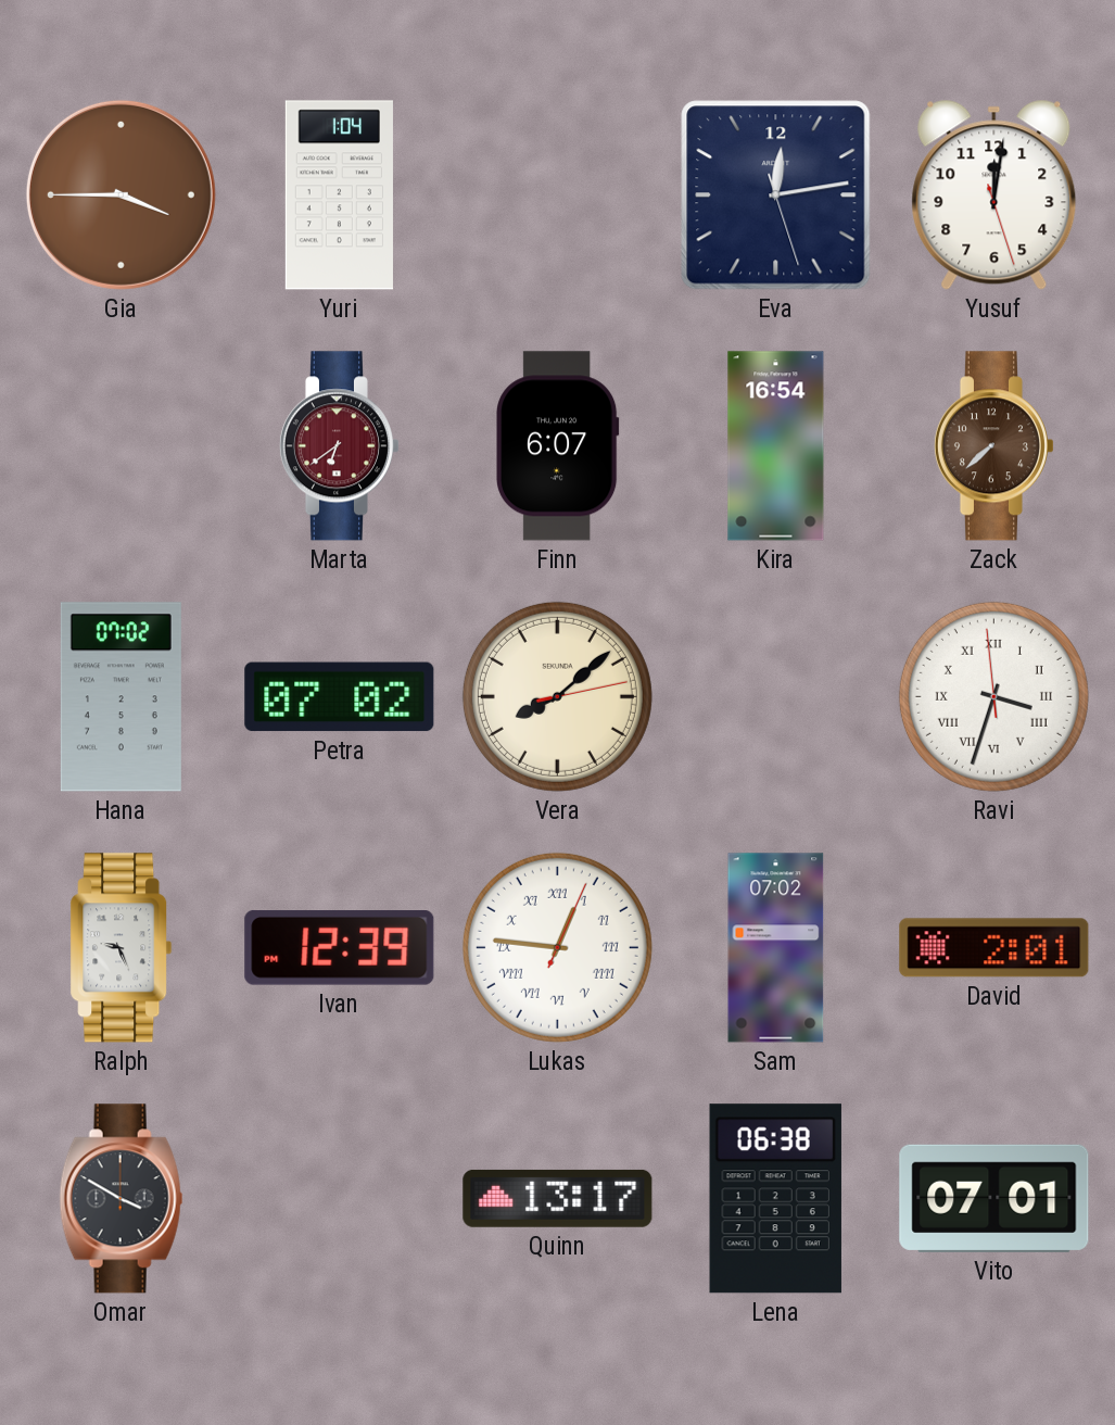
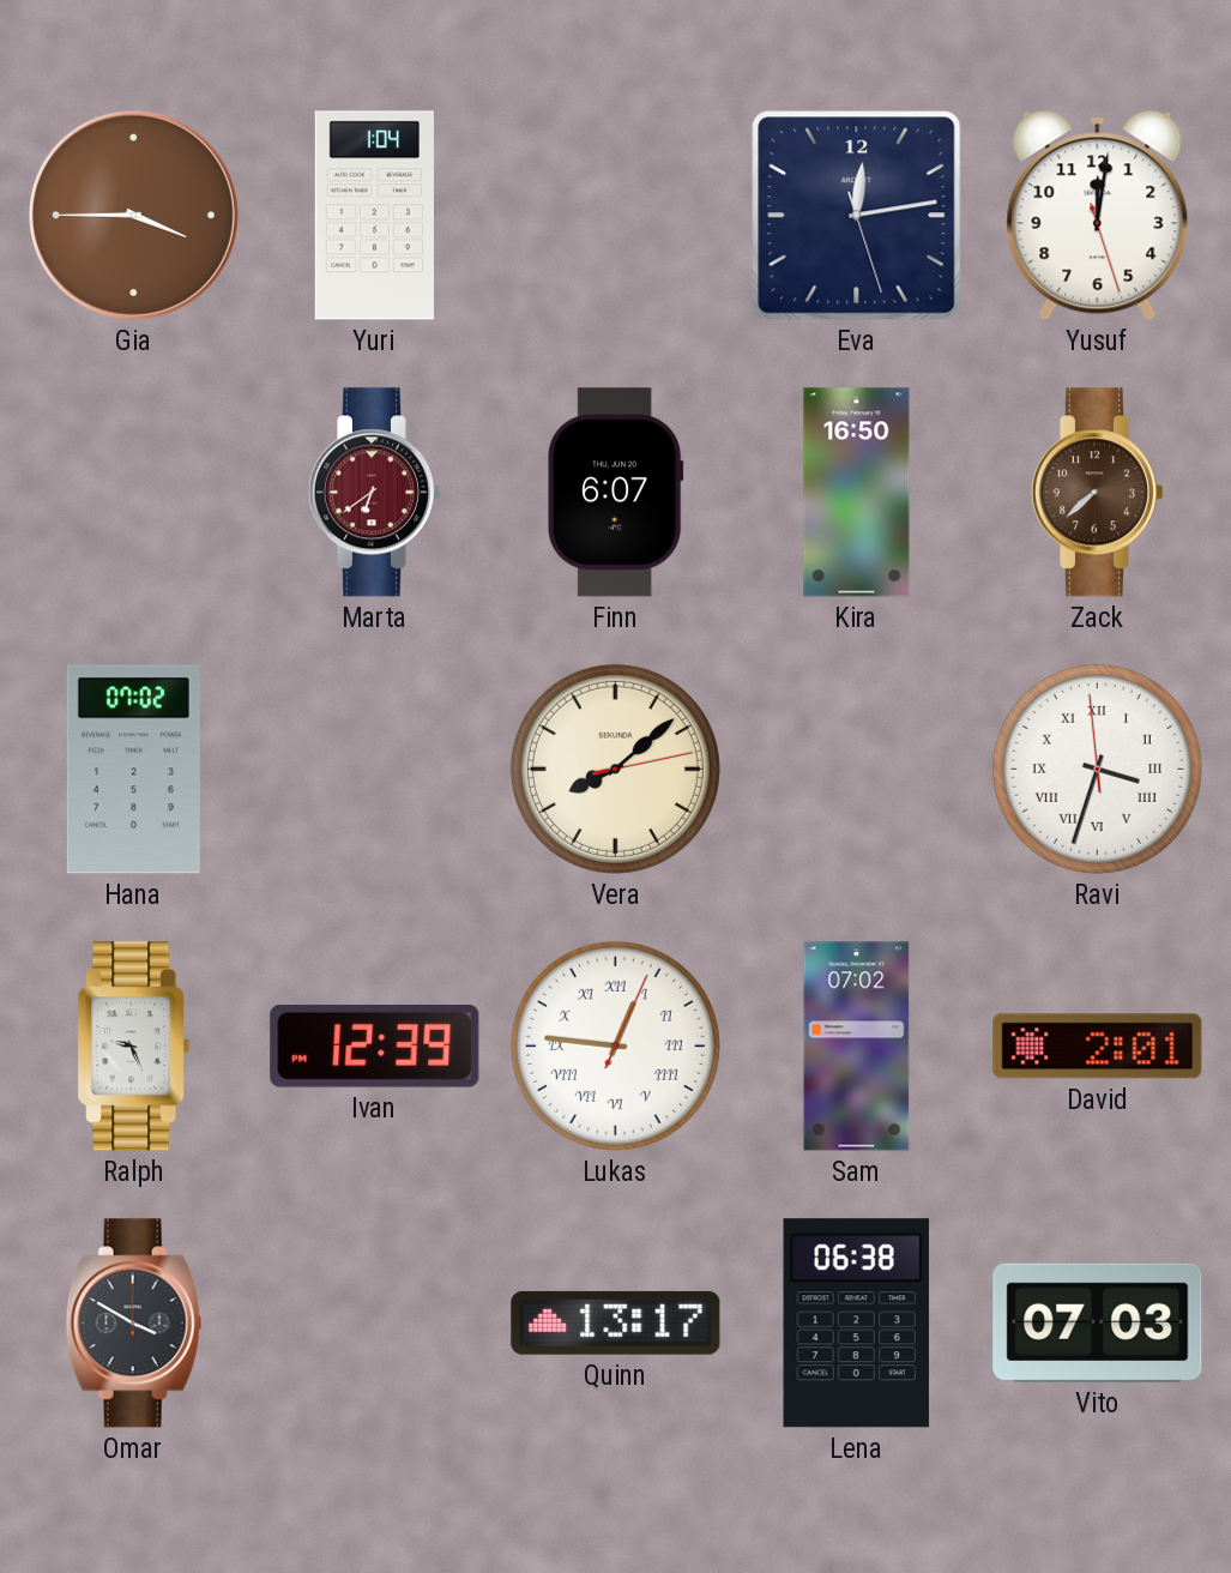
Kira: 16:54 -> 16:50 (857, 493)
Petra: 07:02 -> none (340, 697)
Vito: 07:01 -> 07:03 (1098, 1322)
